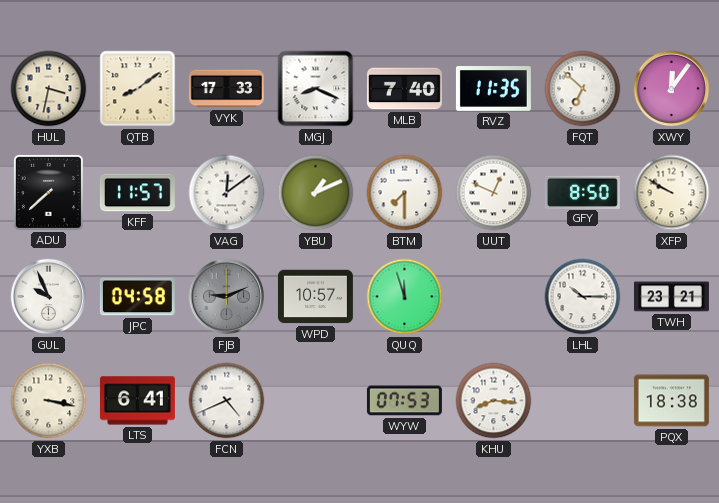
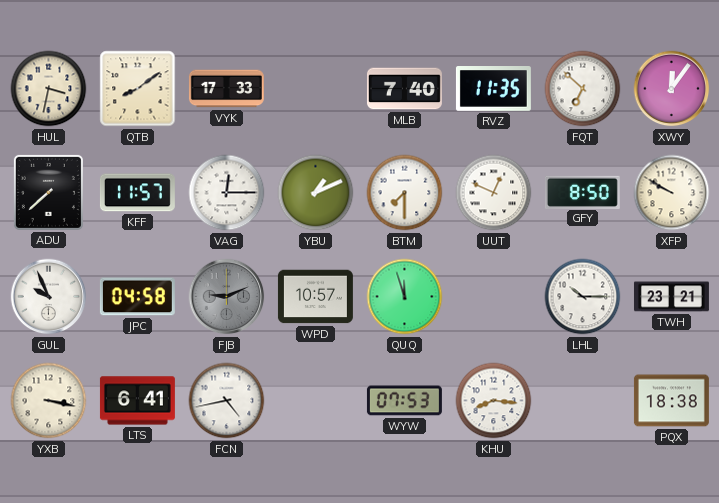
MGJ: 8:19 -> none (316, 89)
VAG: 12:09 -> 12:15 (227, 193)
FCN: 4:41 -> 4:43 (227, 401)
